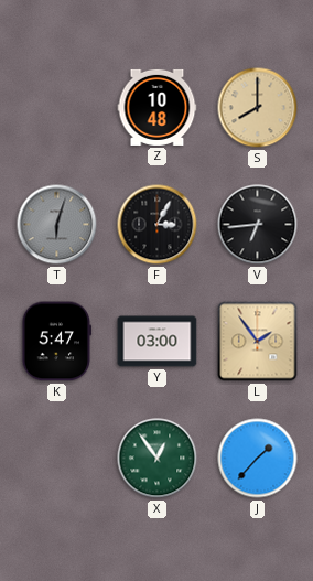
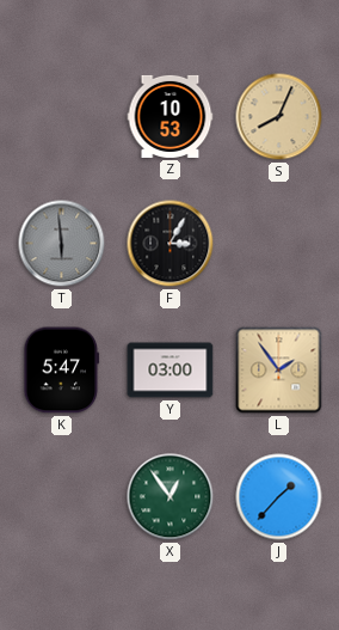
Z: 10:48 -> 10:53 (171, 116)
S: 8:00 -> 8:04 (279, 117)
T: 6:03 -> 5:59 (62, 244)
V: 6:44 -> none (258, 225)
